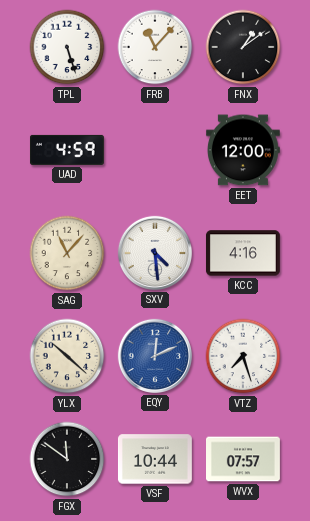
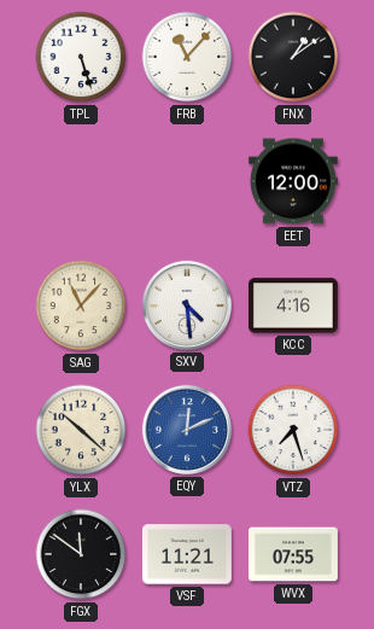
UAD: 4:59 -> none (67, 150)
VSF: 10:44 -> 11:21 (187, 554)
WVX: 07:57 -> 07:55 (294, 554)
